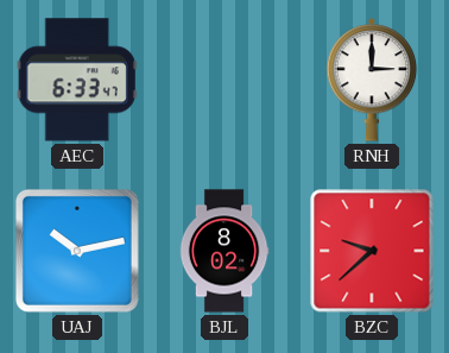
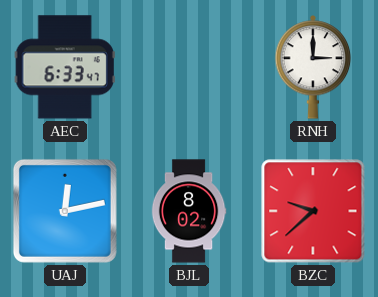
UAJ: 10:13 -> 12:13 (65, 211)
